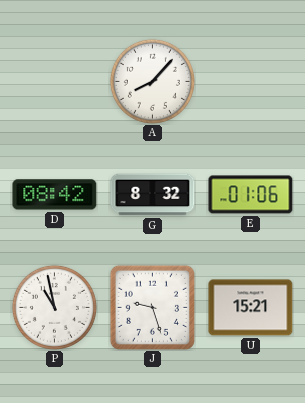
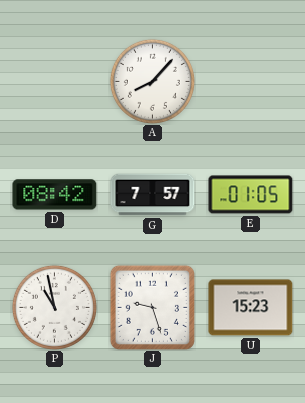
G: 8:32 -> 7:57 (153, 195)
E: 01:06 -> 01:05 (251, 195)
U: 15:21 -> 15:23 (251, 308)
